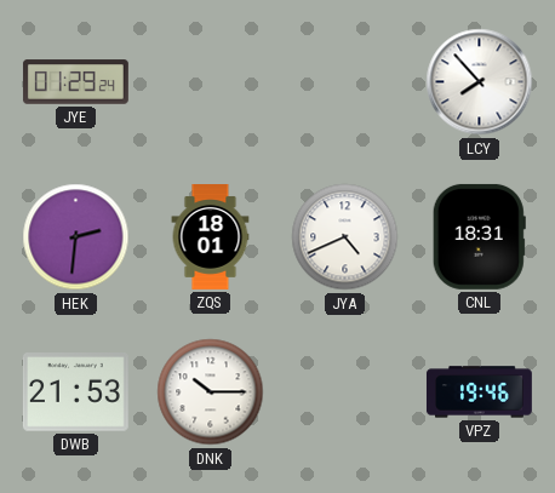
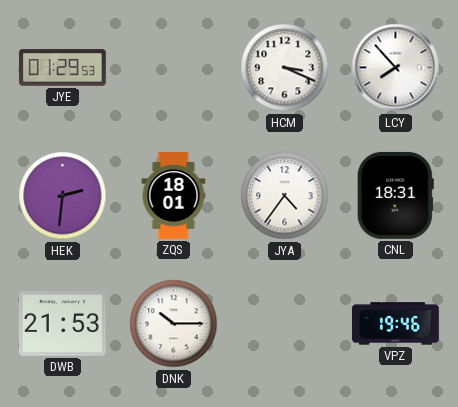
JYE: 01:29:24 -> 01:29:53 (62, 68)
HCM: none -> 3:19 (285, 68)
JYA: 4:41 -> 4:36 (285, 196)
